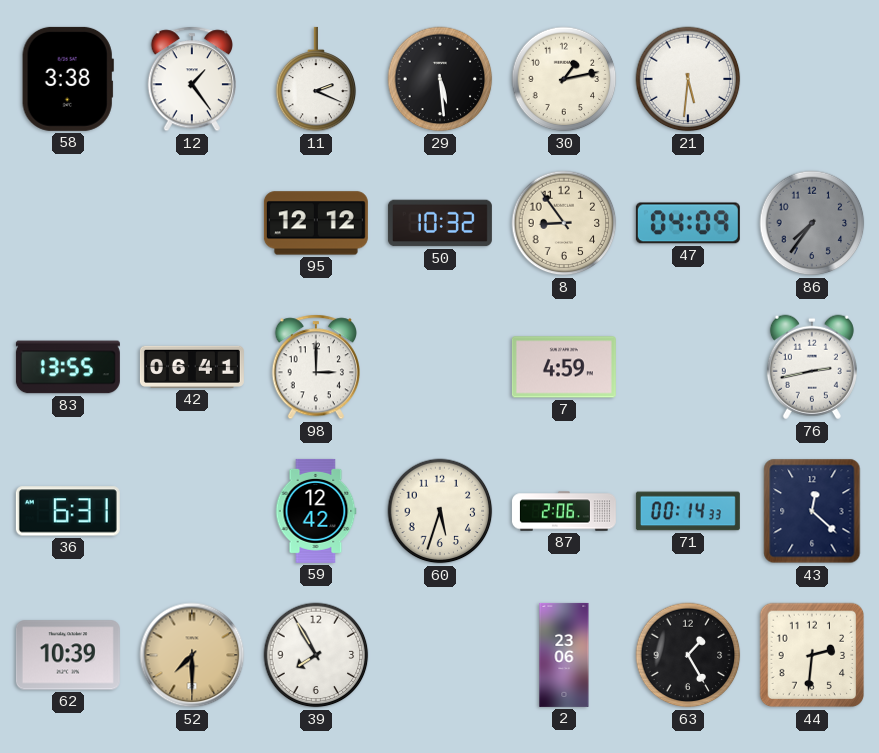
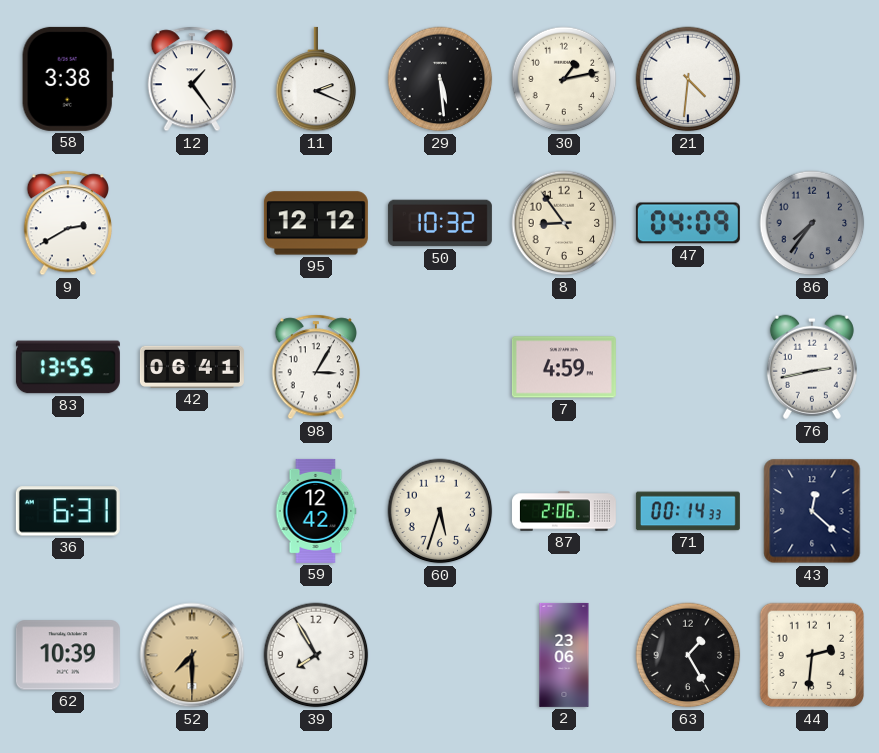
21: 5:31 -> 4:31 (688, 79)
9: none -> 2:40 (67, 223)
98: 3:00 -> 3:05 (315, 367)
